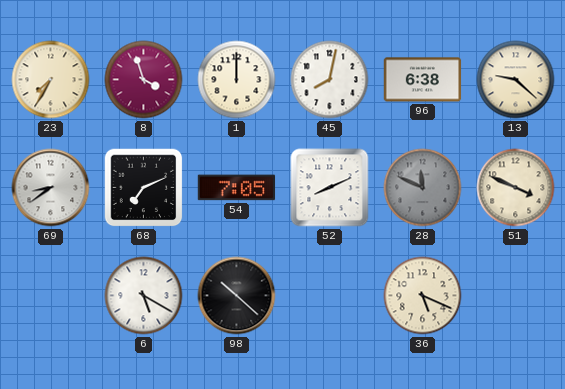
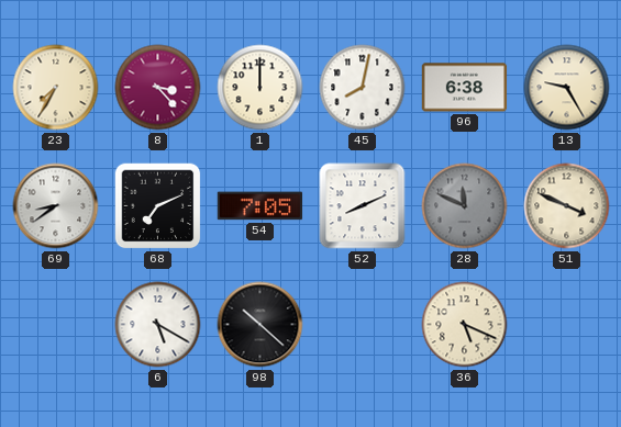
8: 3:57 -> 3:23 (158, 88)
13: 9:22 -> 9:25 (567, 88)
